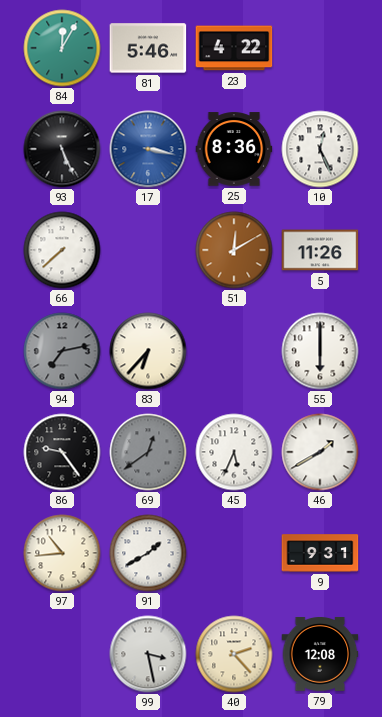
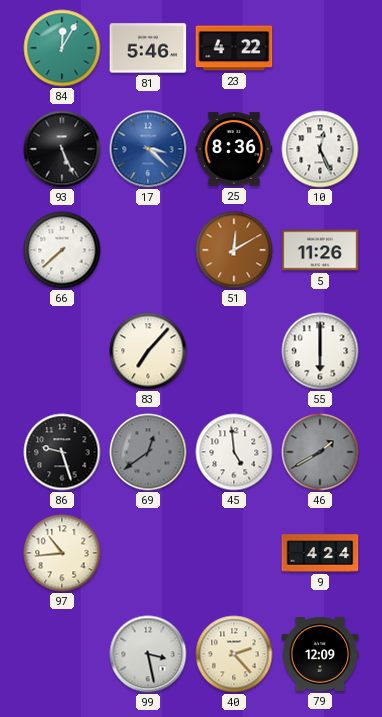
17: 3:17 -> 3:22 (148, 149)
94: 7:13 -> none (62, 351)
83: 6:37 -> 7:07 (148, 351)
86: 9:24 -> 9:27 (62, 452)
45: 5:34 -> 4:59 (234, 452)
46 dial: white -> grey (320, 452)
91: 1:40 -> none (148, 553)
9: 9:31 -> 4:24 (320, 553)
79: 12:08 -> 12:09 (320, 654)
